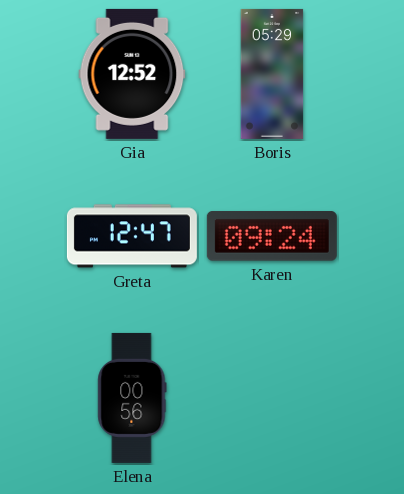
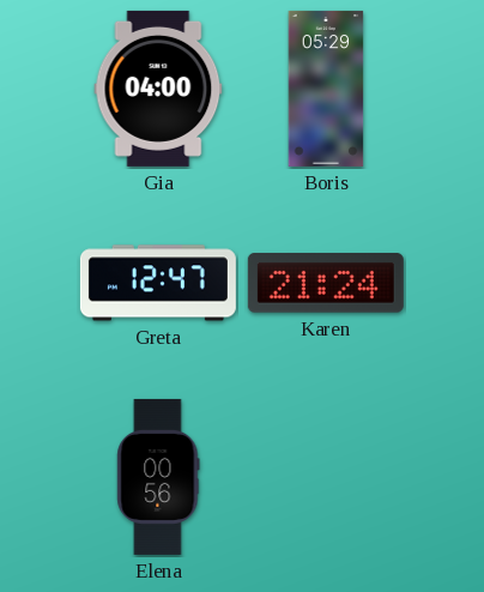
Gia: 12:52 -> 04:00 (158, 89)
Karen: 09:24 -> 21:24 (326, 284)
